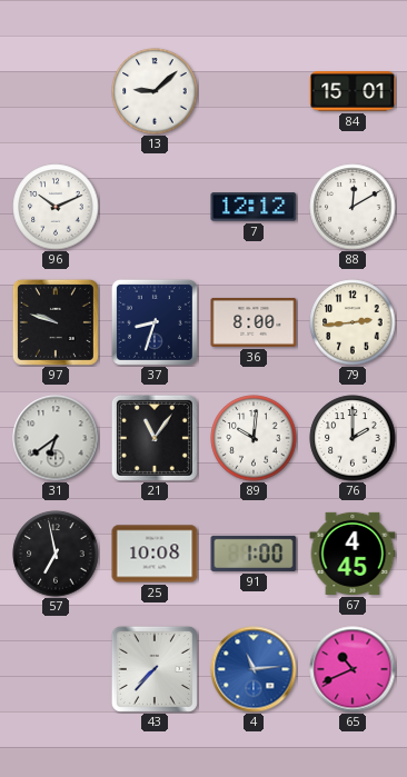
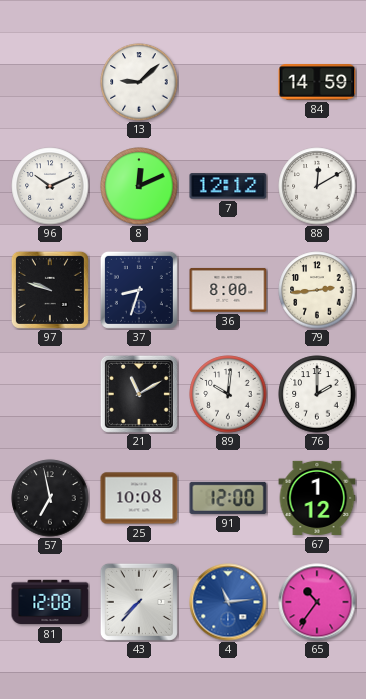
84: 15:01 -> 14:59 (317, 82)
8: none -> 12:11 (139, 186)
31: 6:39 -> none (56, 438)
21: 11:06 -> 11:10 (139, 394)
91: 1:00 -> 12:00 (228, 498)
67: 4:45 -> 1:12 (317, 498)
81: none -> 12:08 (50, 602)
65: 10:41 -> 10:36 (317, 602)
